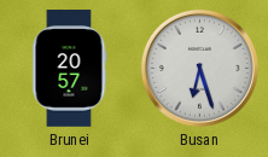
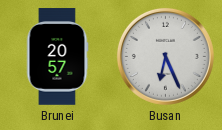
Busan: 6:27 -> 6:26 (165, 56)
